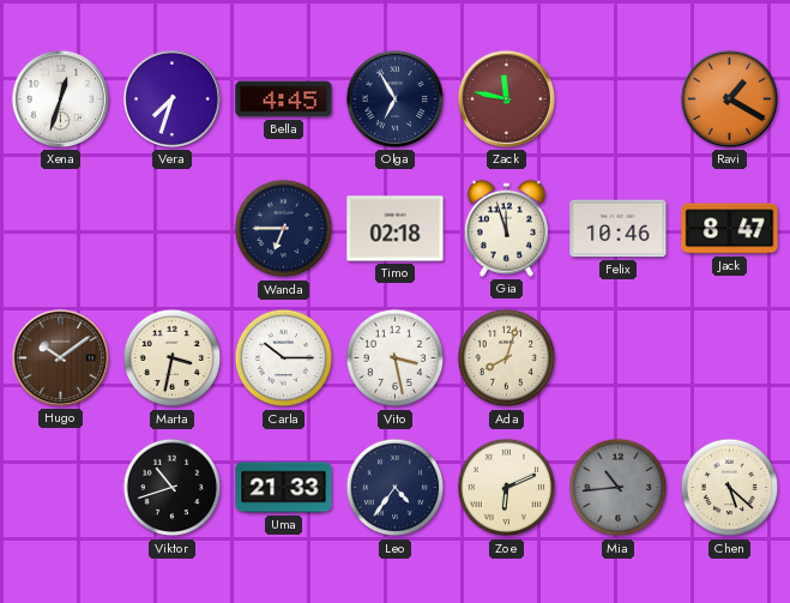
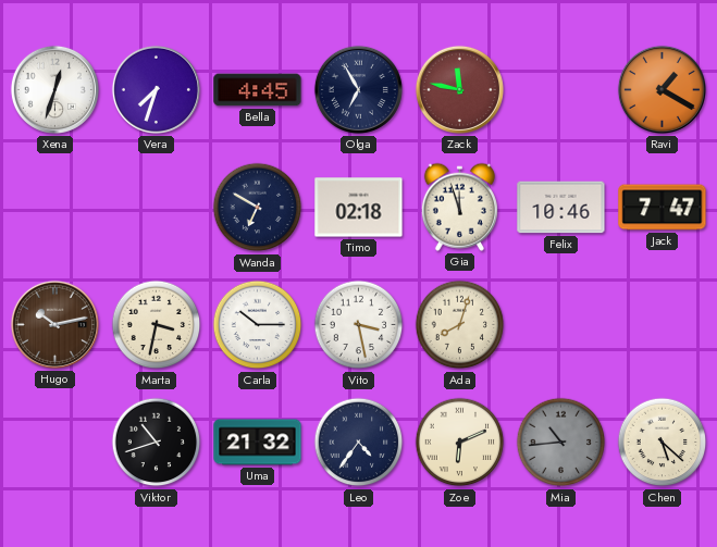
Wanda: 6:45 -> 6:50 (258, 208)
Jack: 8:47 -> 7:47 (663, 208)
Hugo: 10:09 -> 10:13 (54, 324)
Uma: 21:33 -> 21:32 (258, 443)
